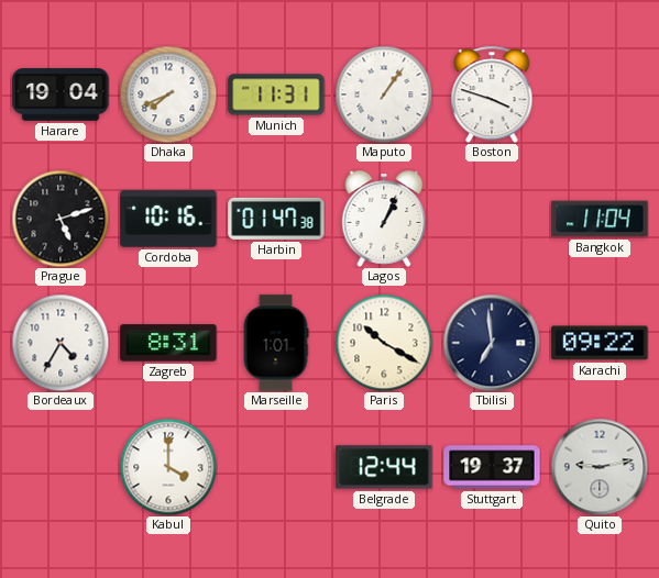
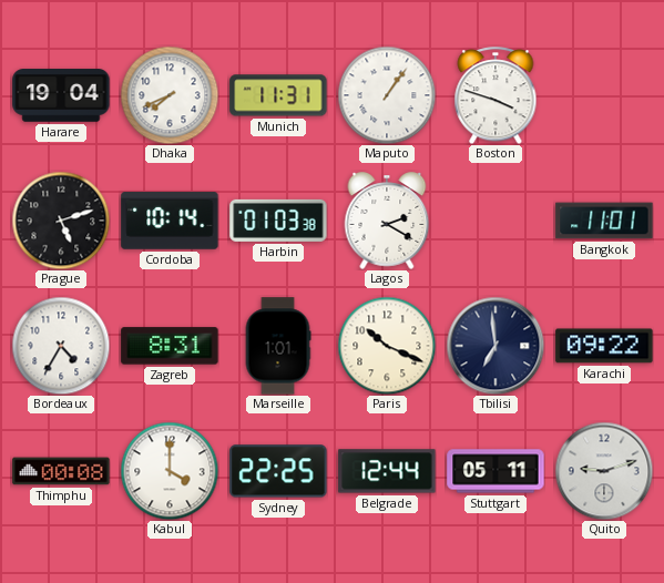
Cordoba: 10:16 -> 10:14 (170, 221)
Harbin: 01:47 -> 01:03 (278, 221)
Lagos: 1:04 -> 2:20 (387, 221)
Bangkok: 11:04 -> 11:01 (604, 221)
Paris: 10:20 -> 10:19 (387, 346)
Thimphu: none -> 00:08 (61, 471)
Sydney: none -> 22:25 (278, 471)
Stuttgart: 19:37 -> 05:11 (496, 471)
Quito: 9:13 -> 9:12 (604, 471)
